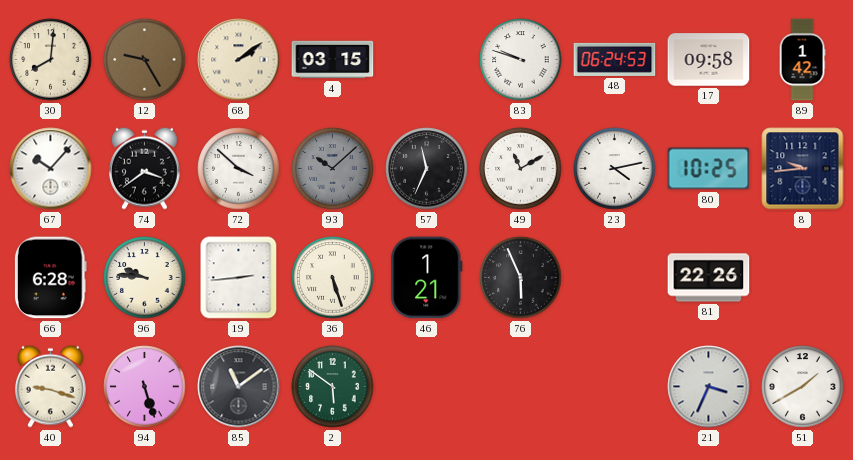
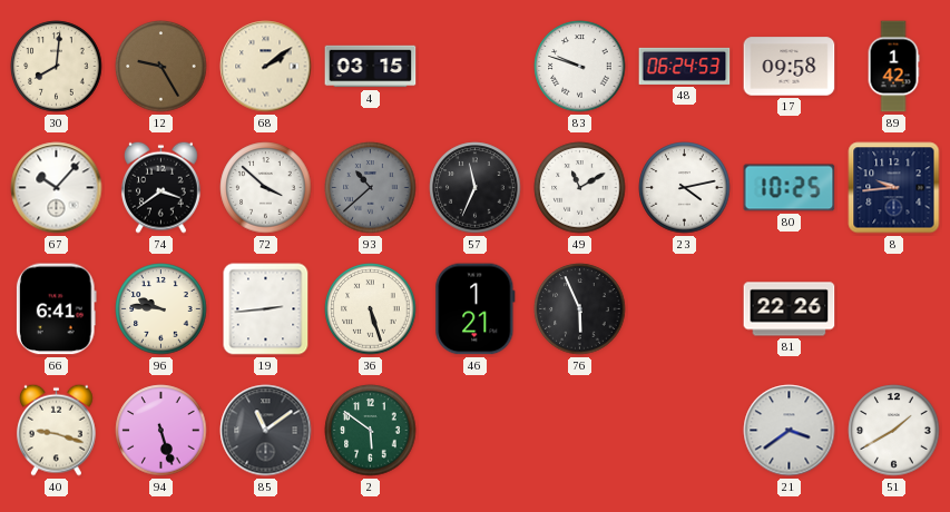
93: 10:08 -> 10:38 (371, 188)
66: 6:28 -> 6:41 (56, 309)
21: 3:34 -> 3:39 (790, 431)
